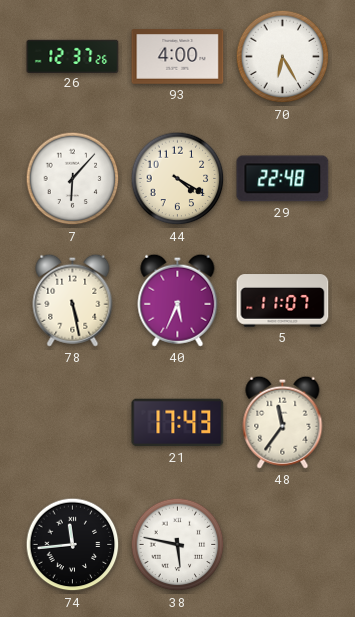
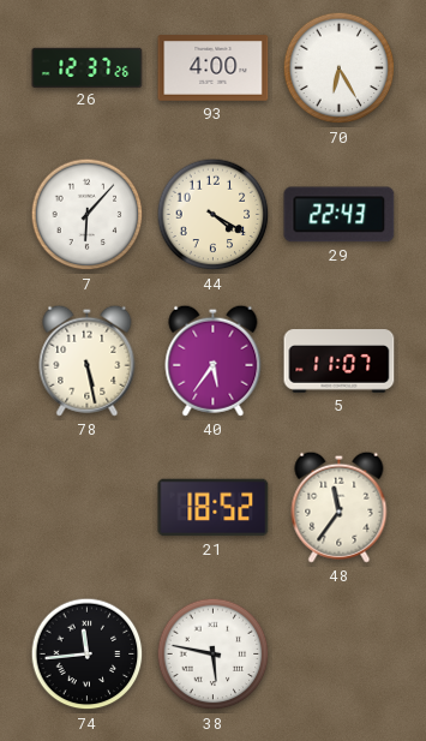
29: 22:48 -> 22:43 (340, 215)
40: 5:34 -> 5:36 (214, 360)
21: 17:43 -> 18:52 (214, 508)
